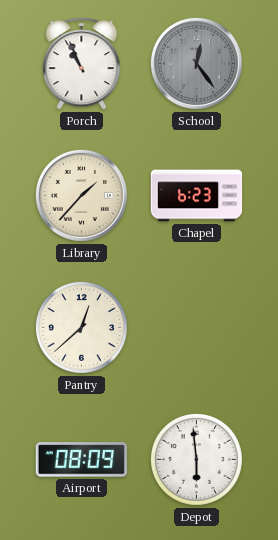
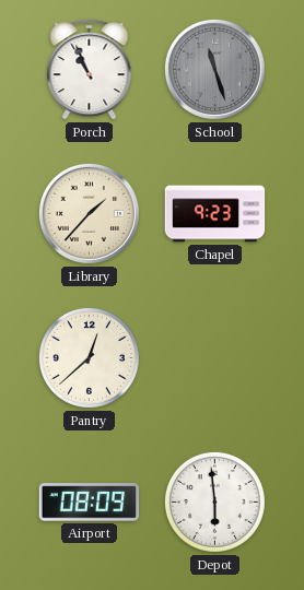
School: 12:24 -> 11:27 (214, 69)
Chapel: 6:23 -> 9:23 (215, 214)
